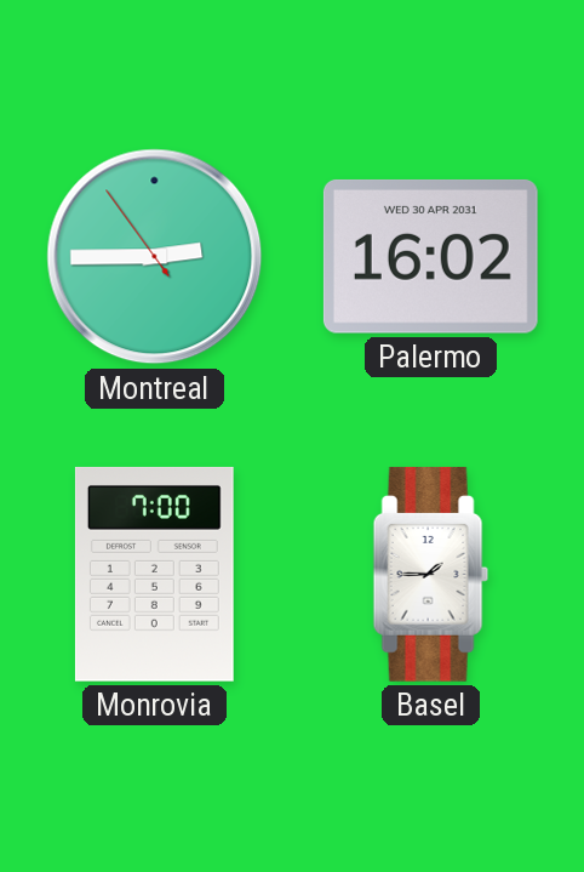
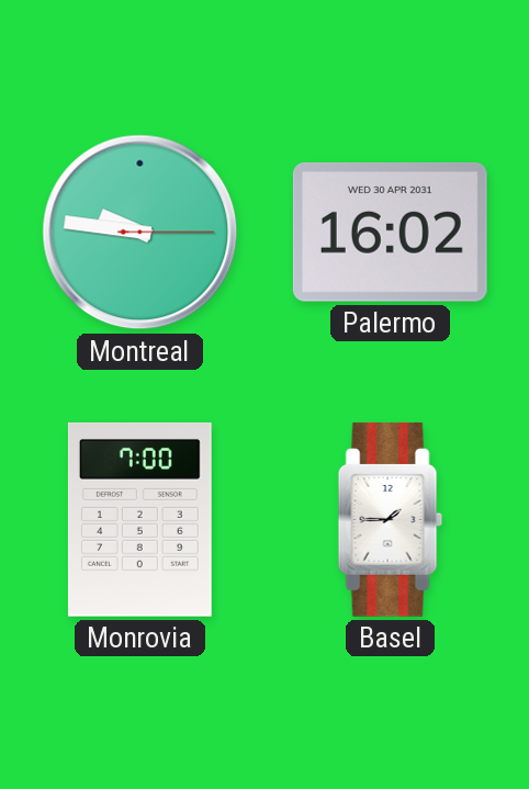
Montreal: 2:44 -> 9:46 (140, 233)
